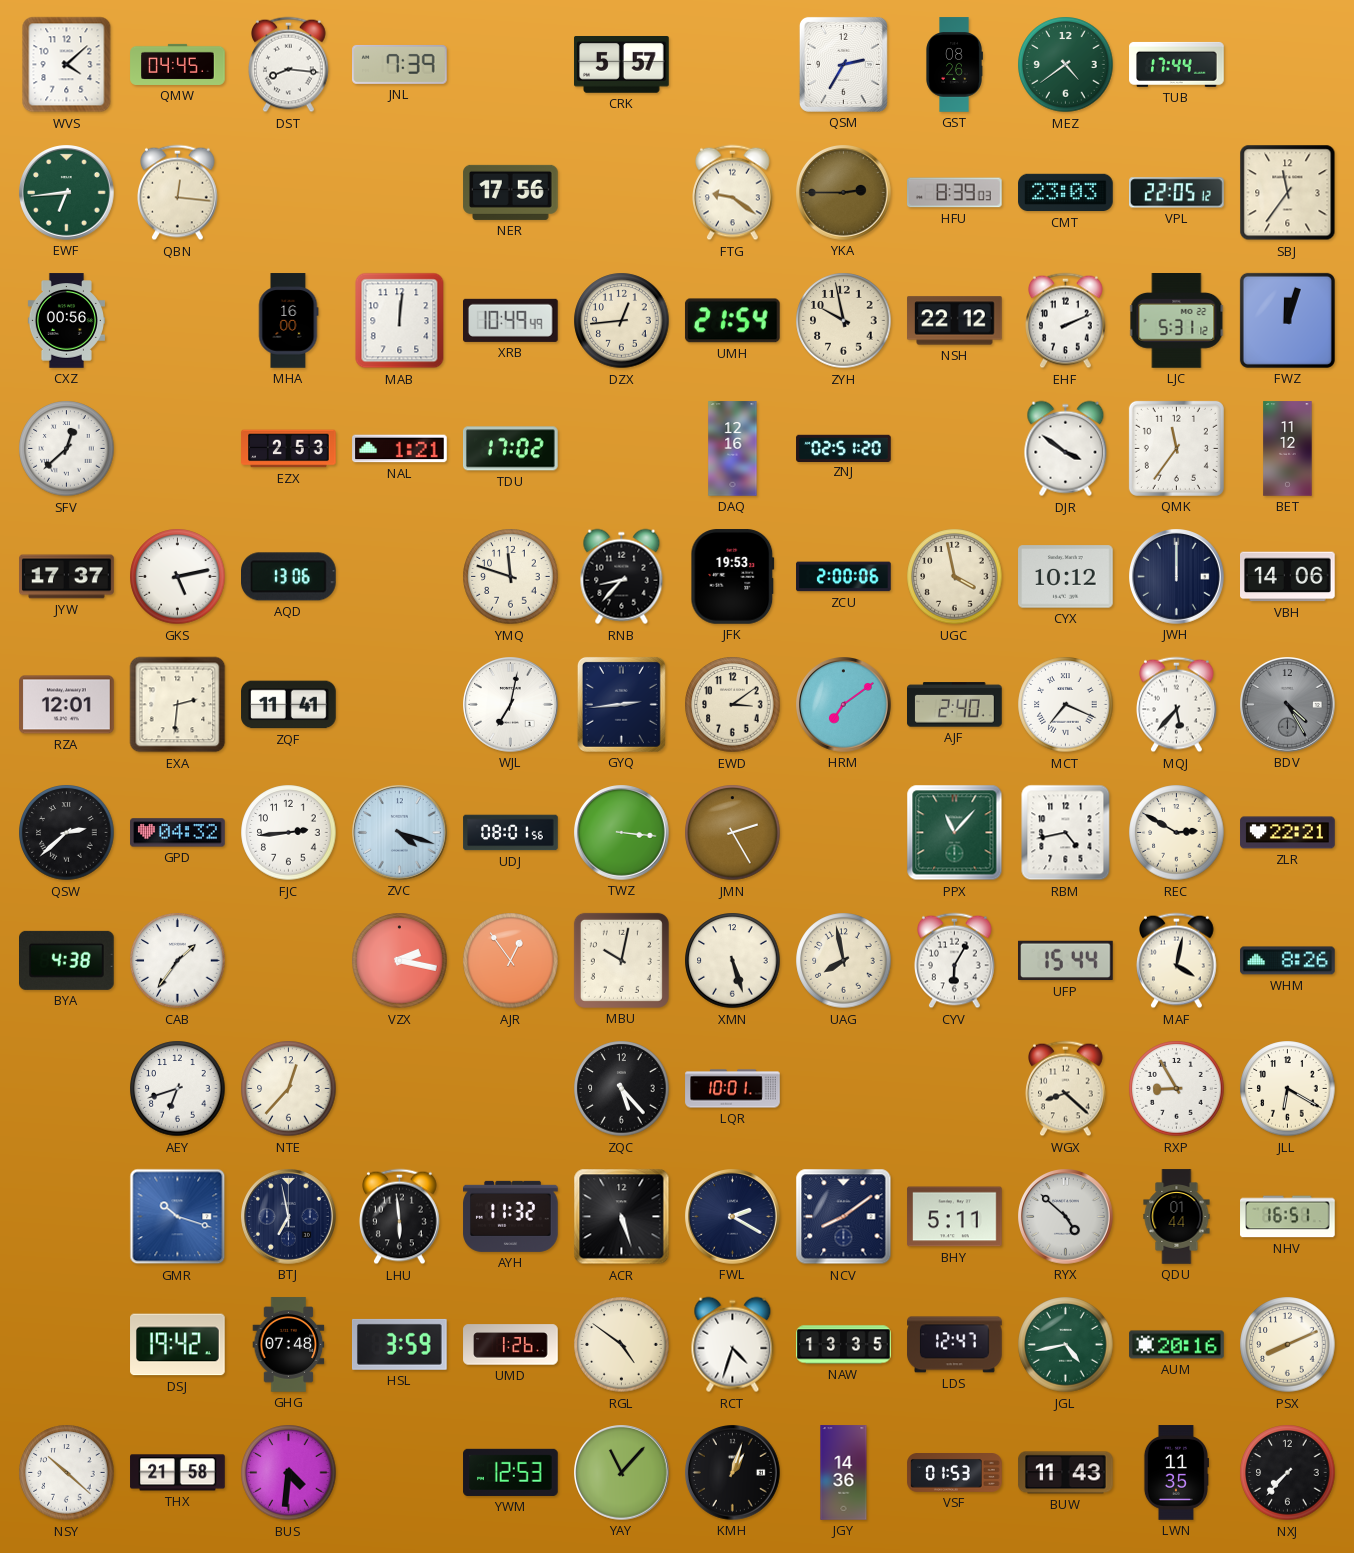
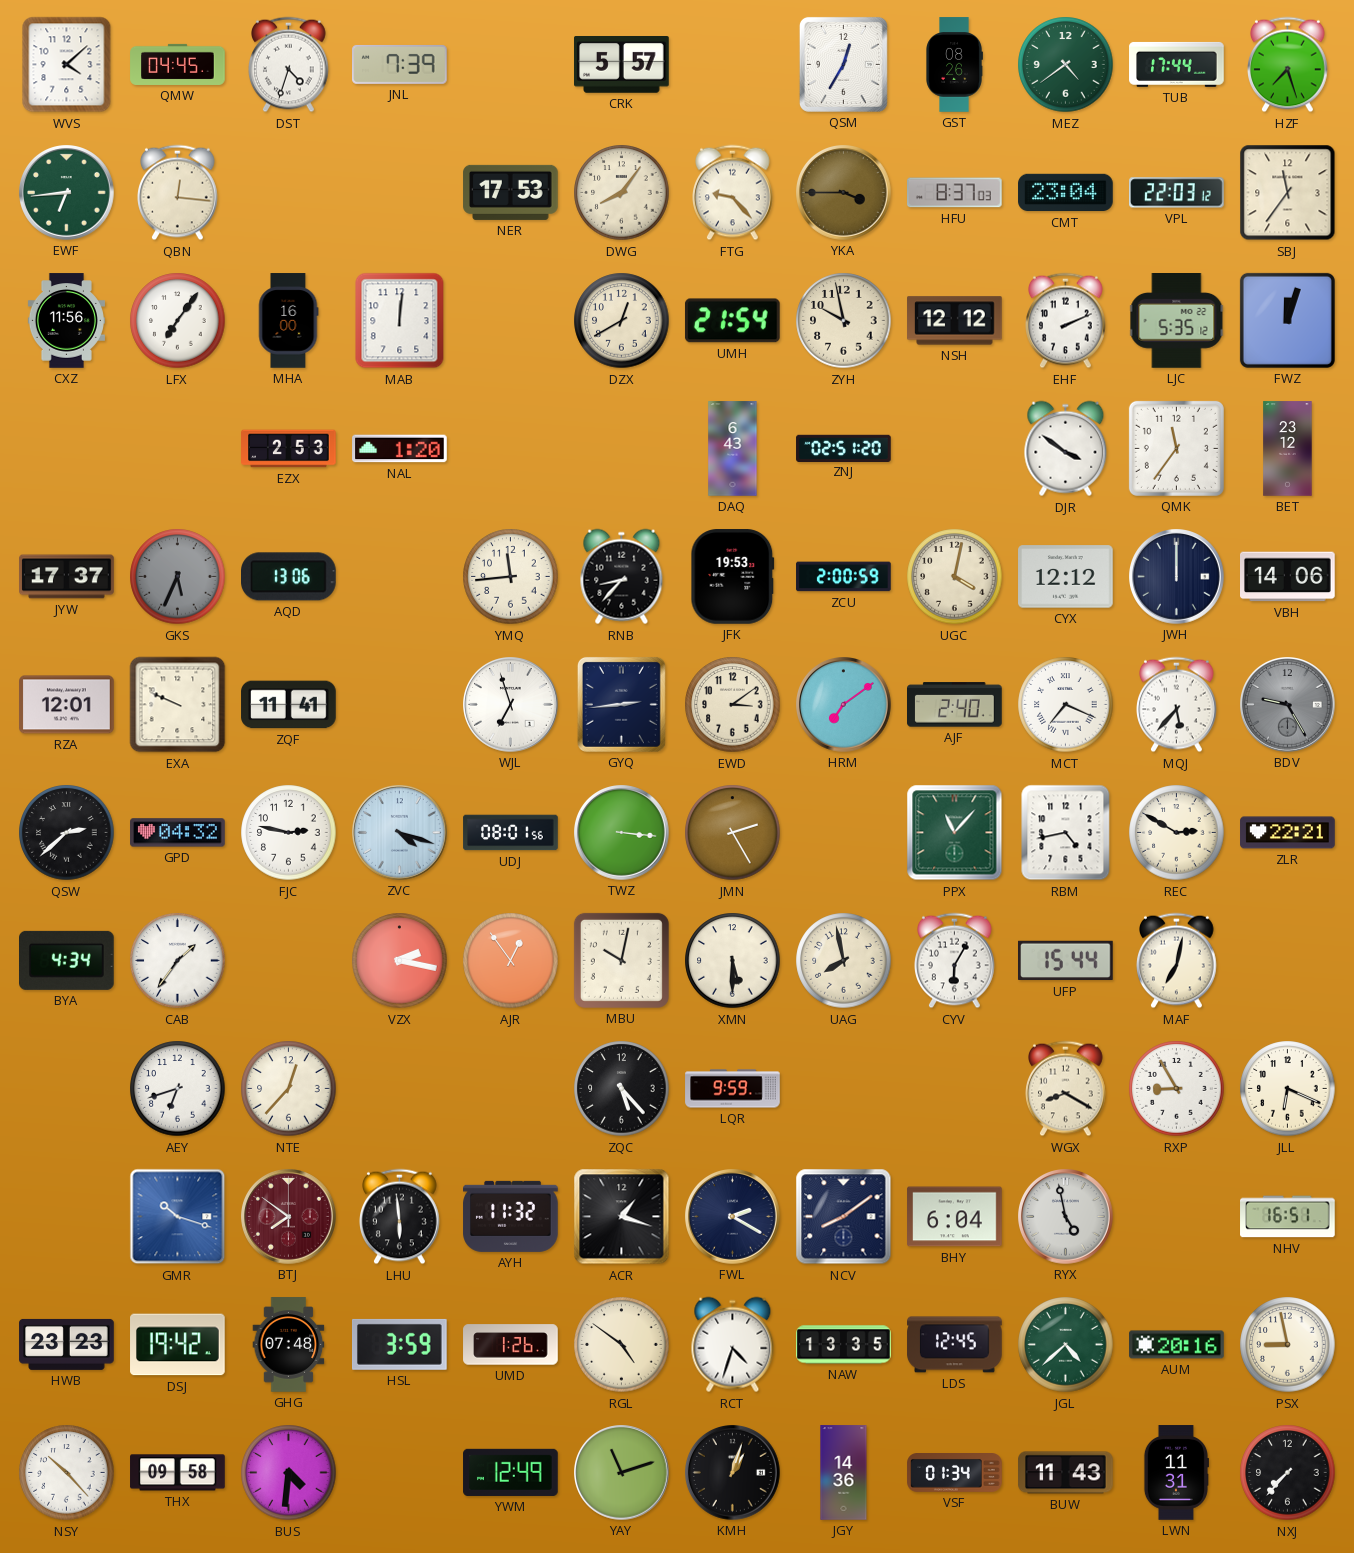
DST: 8:16 -> 4:33 (289, 65)
QSM: 2:35 -> 12:35 (843, 64)
HZF: none -> 7:27 (1288, 65)
NER: 17:56 -> 17:53 (511, 192)
DWG: none -> 8:06 (622, 193)
FTG: 9:21 -> 9:23 (733, 193)
YKA: 2:45 -> 3:45 (844, 193)
HFU: 8:39 -> 8:37 (955, 193)
CMT: 23:03 -> 23:04 (1066, 193)
VPL: 22:05 -> 22:03 (1177, 193)
CXZ: 00:56 -> 11:56 (66, 321)
LFX: none -> 7:06 (178, 321)
XRB: 10:49 -> none (511, 320)
DZX: 12:44 -> 12:40 (622, 321)
NSH: 22:12 -> 12:12 (955, 321)
LJC: 5:31 -> 5:35 (1177, 321)
SFV: 12:38 -> none (67, 449)
NAL: 1:21 -> 1:20 (400, 449)
TDU: 17:02 -> none (511, 449)
DAQ: 12:16 -> 6:43 (733, 449)
BET: 11:12 -> 23:12 (1288, 449)
GKS: 5:13 -> 5:34 (178, 577)
GKS dial: white -> grey (178, 577)
YMQ: 11:48 -> 11:44 (511, 577)
ZCU: 2:00:06 -> 2:00:59 (844, 577)
UGC: 3:58 -> 4:02 (955, 577)
CYX: 10:12 -> 12:12 (1066, 577)
EXA: 2:31 -> 9:49 (178, 705)
WJL: 7:02 -> 6:57 (511, 705)
BDV: 4:25 -> 9:25 (1288, 705)
FJC: 2:44 -> 2:47 (289, 833)
BYA: 4:38 -> 4:34 (67, 960)
XMN: 5:27 -> 5:30 (733, 961)
MAF: 4:02 -> 7:02 (1177, 961)
WHM: 8:26 -> none (1288, 961)
LQR: 10:01 -> 9:59 (733, 1089)
WGX: 8:22 -> 8:20 (1066, 1089)
JLL: 6:20 -> 6:19 (1288, 1089)
BTJ: 6:58 -> 7:51 (289, 1217)
BTJ dial: navy -> burgundy (289, 1217)
ACR: 5:27 -> 1:18 (622, 1217)
BHY: 5:11 -> 6:04 (955, 1217)
RYX: 4:52 -> 4:58 (1066, 1217)
QDU: 01:44 -> none (1177, 1217)
HWB: none -> 23:23 (67, 1344)
LDS: 12:47 -> 12:45 (955, 1345)
JGL: 4:43 -> 4:38 (1066, 1345)
PSX: 8:11 -> 8:58 (1288, 1345)
NSY: 10:22 -> 10:23 (67, 1473)
THX: 21:58 -> 09:58 (178, 1473)
YWM: 12:53 -> 12:49 (511, 1472)
YAY: 11:07 -> 11:12 (622, 1473)
VSF: 01:53 -> 01:34 (955, 1473)
LWN: 11:35 -> 11:31 (1175, 1473)
